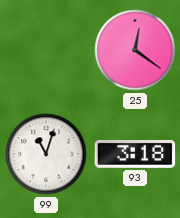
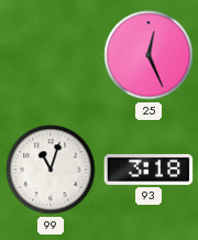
25: 12:21 -> 12:26 (148, 55)
